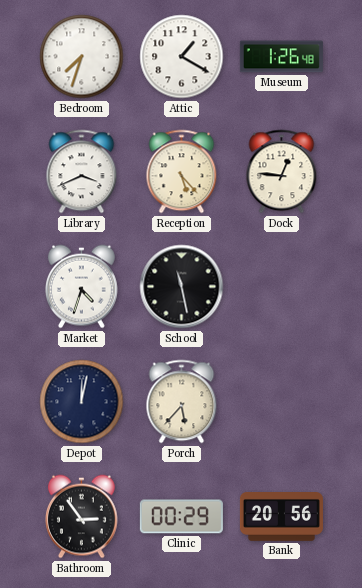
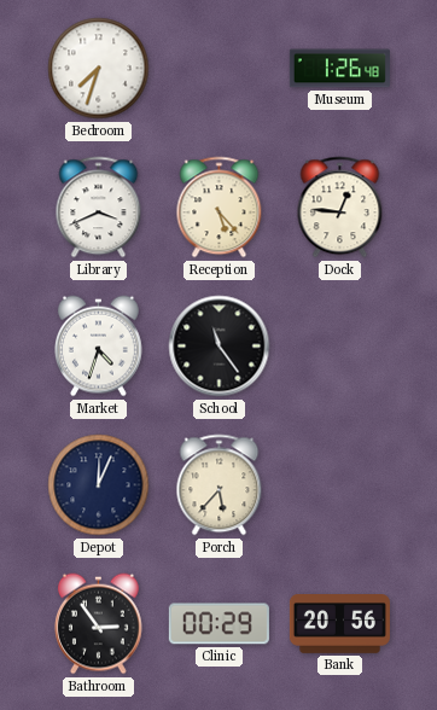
Attic: 1:20 -> none (182, 57)
School: 11:28 -> 11:24 (220, 347)
Depot: 12:02 -> 12:04 (99, 485)
